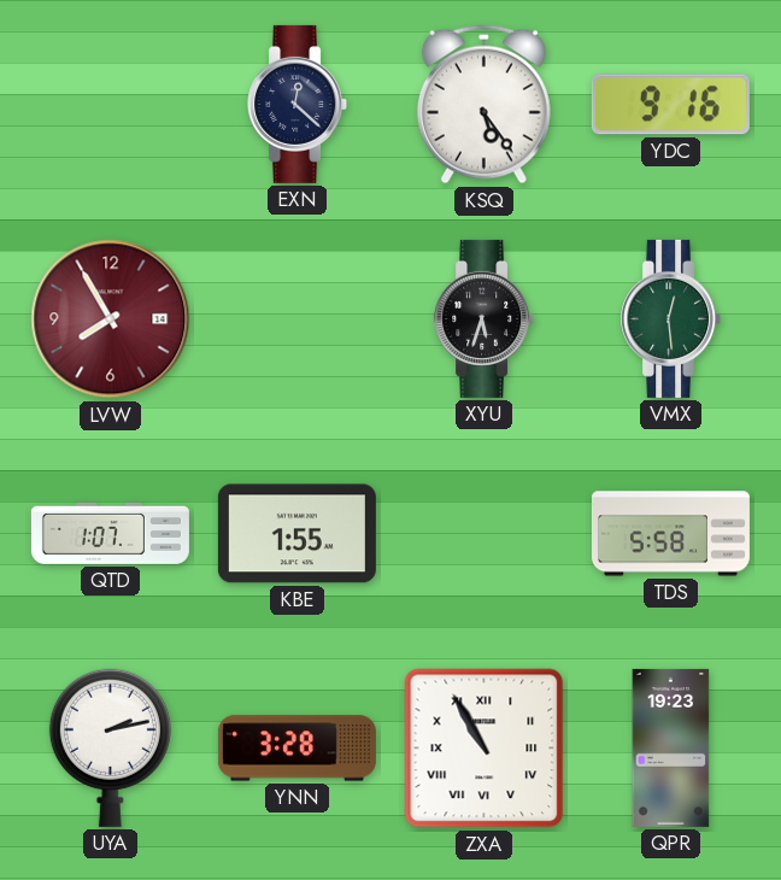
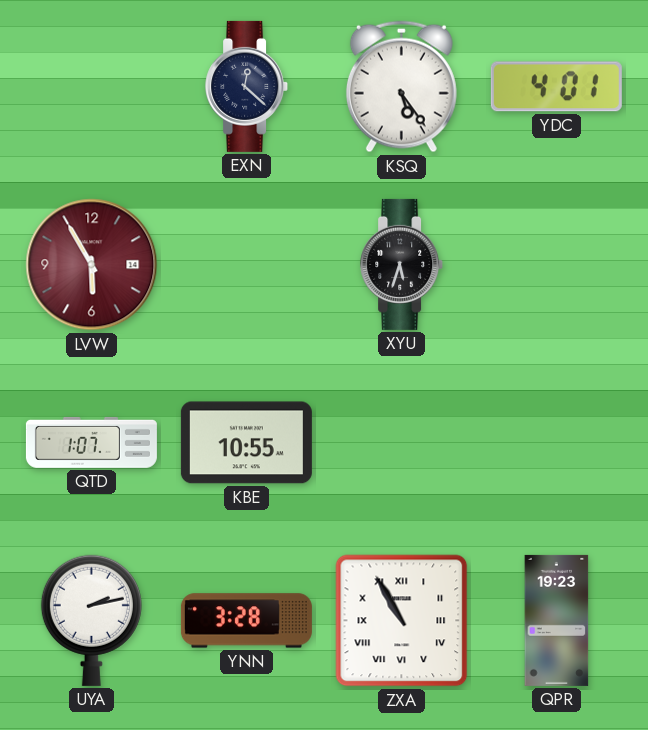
YDC: 9:16 -> 4:01 (556, 87)
LVW: 7:55 -> 5:55 (92, 265)
VMX: 12:29 -> none (671, 318)
KBE: 1:55 -> 10:55 (246, 443)
TDS: 5:58 -> none (670, 534)
